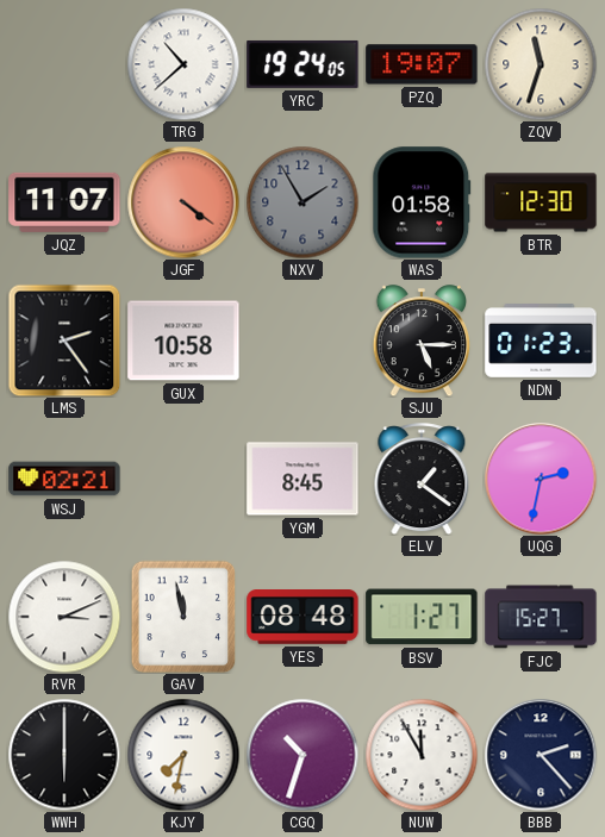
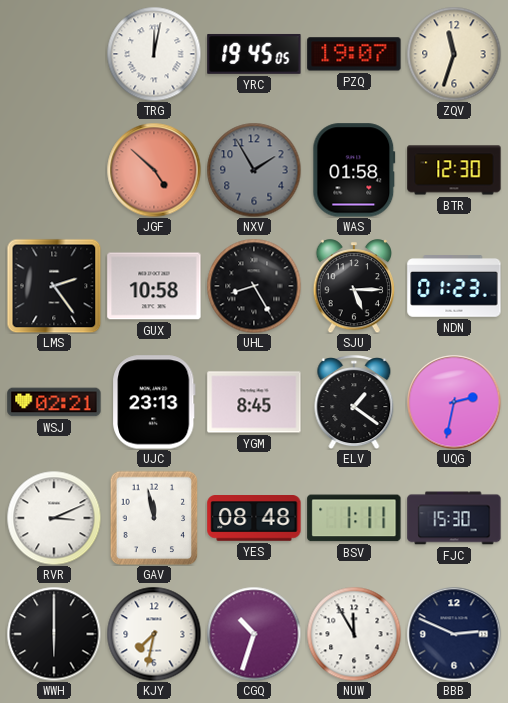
TRG: 10:38 -> 12:02 (154, 54)
YRC: 19:24 -> 19:45 (254, 54)
JQZ: 11:07 -> none (64, 202)
JGF: 4:21 -> 4:52 (154, 170)
UHL: none -> 8:25 (254, 286)
UJC: none -> 23:13 (154, 402)
BSV: 1:27 -> 1:11 (354, 518)
FJC: 15:27 -> 15:30 (454, 518)
BBB: 2:23 -> 2:49 (454, 634)
